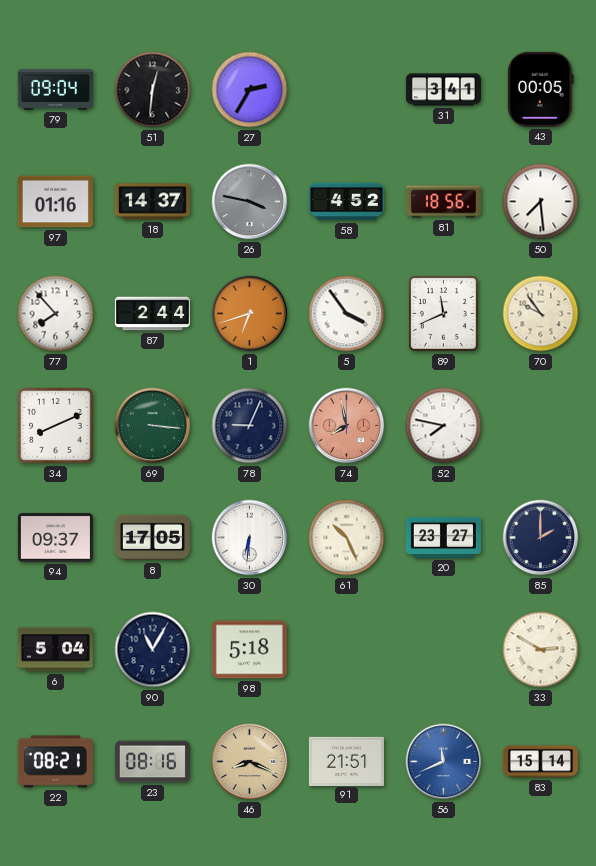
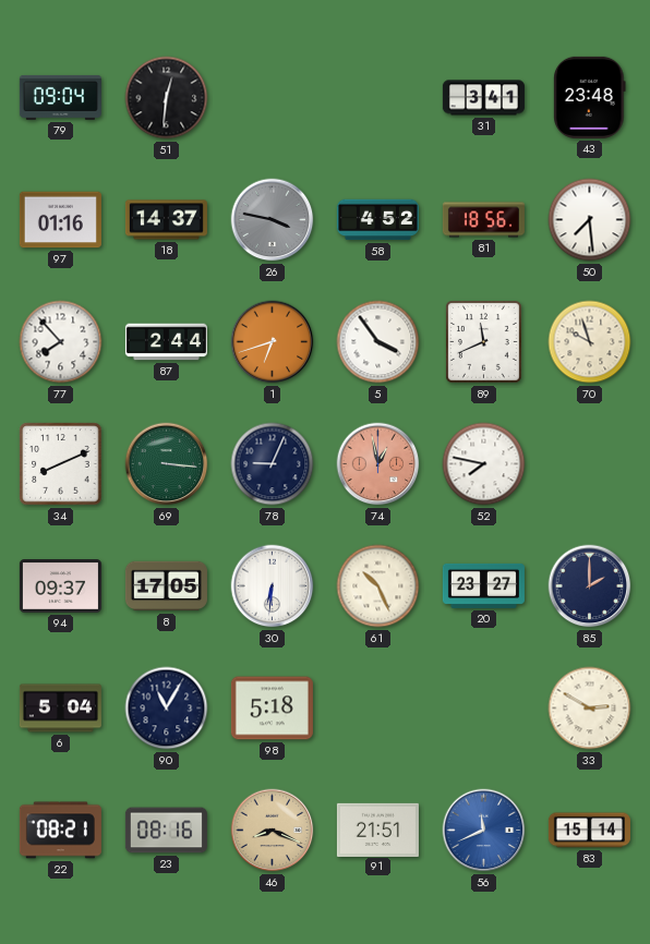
27: 2:35 -> none (250, 90)
43: 00:05 -> 23:48 (590, 97)
70: 9:54 -> 9:57 (590, 342)
74: 7:58 -> 12:58 (378, 464)
